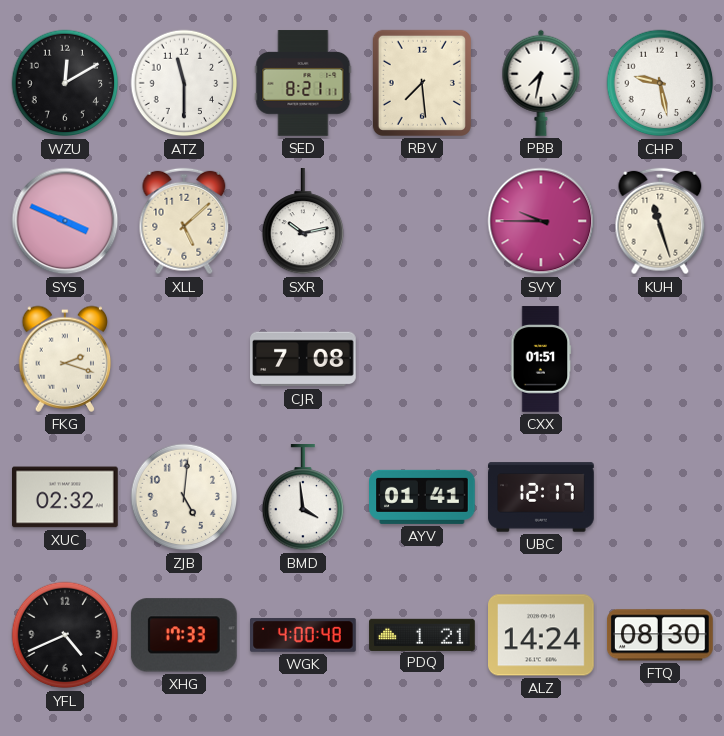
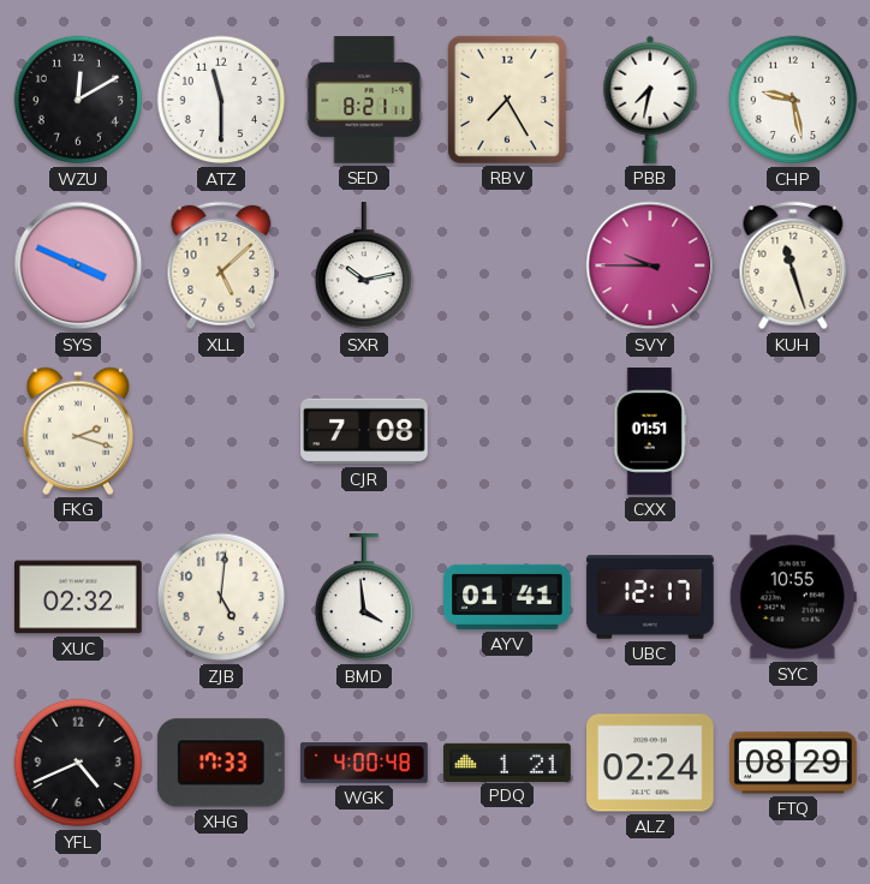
RBV: 7:29 -> 7:25 (507, 100)
SYC: none -> 10:55 (793, 597)
ALZ: 14:24 -> 02:24 (651, 763)
FTQ: 08:30 -> 08:29 (794, 763)
